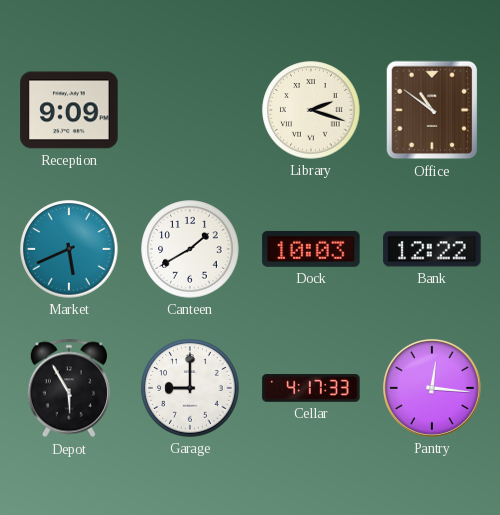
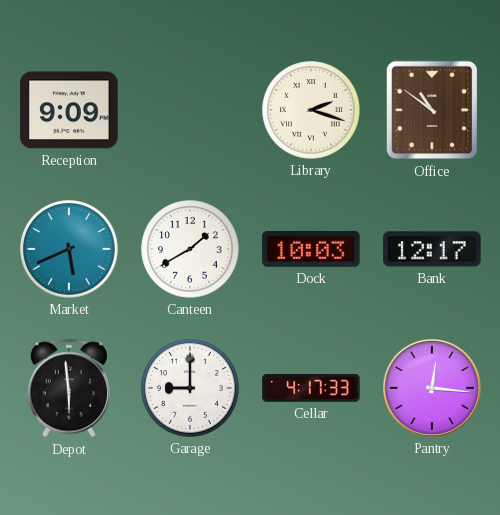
Bank: 12:22 -> 12:17 (432, 249)
Depot: 5:55 -> 5:59 (69, 388)
